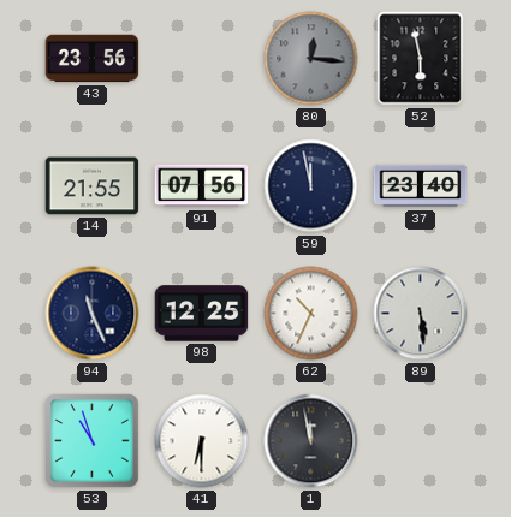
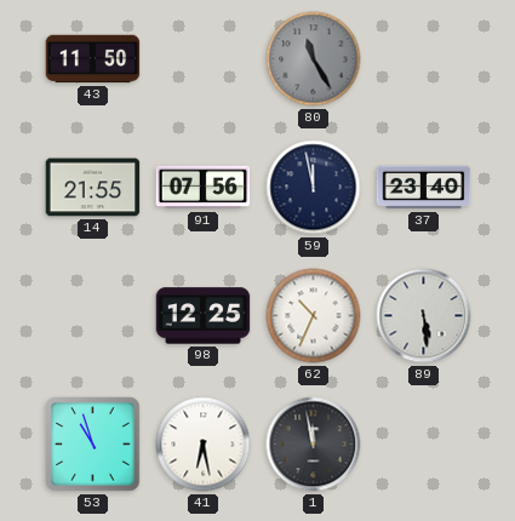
43: 23:56 -> 11:50 (93, 59)
80: 12:16 -> 11:25 (314, 59)
52: 5:58 -> none (421, 59)
94: 11:26 -> none (93, 314)
41: 6:30 -> 6:28 (204, 445)
